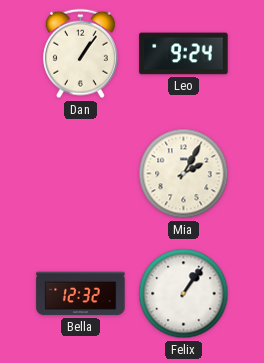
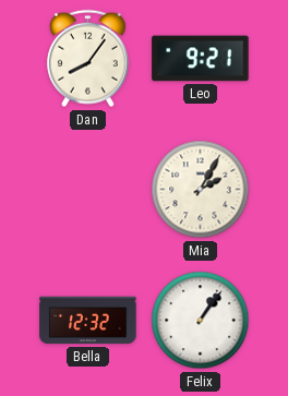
Dan: 1:06 -> 8:06 (87, 59)
Leo: 9:24 -> 9:21 (201, 59)
